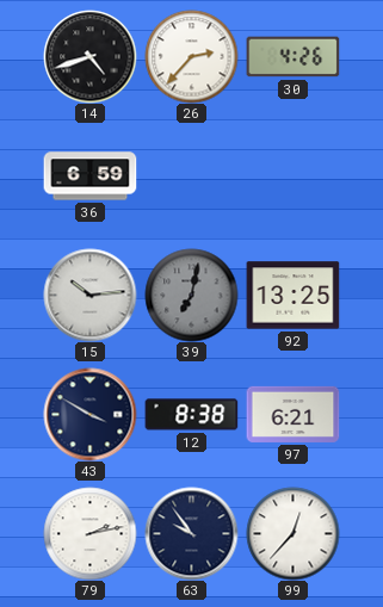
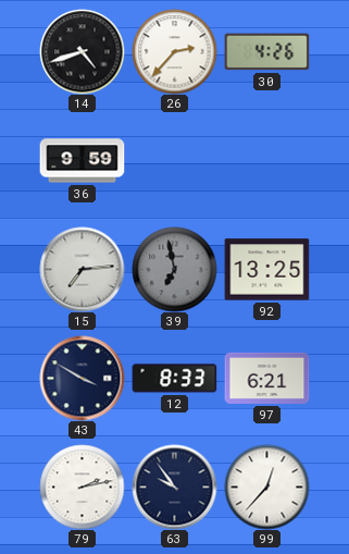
36: 6:59 -> 9:59 (82, 161)
15: 10:14 -> 7:14 (82, 269)
39: 7:02 -> 6:58 (174, 269)
12: 8:38 -> 8:33 (174, 379)
